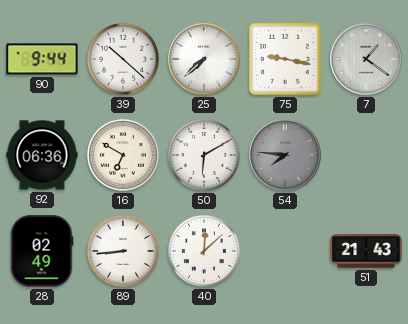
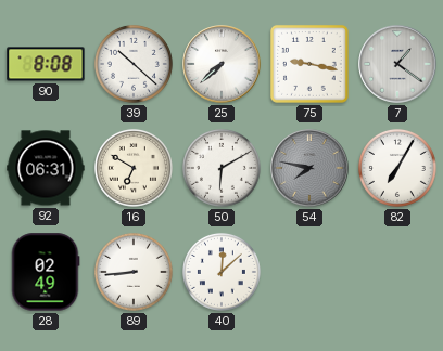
90: 9:44 -> 8:08 (46, 64)
92: 06:36 -> 06:31 (46, 168)
54: 7:46 -> 7:47 (309, 168)
82: none -> 7:05 (397, 168)
51: 21:43 -> none (366, 251)
